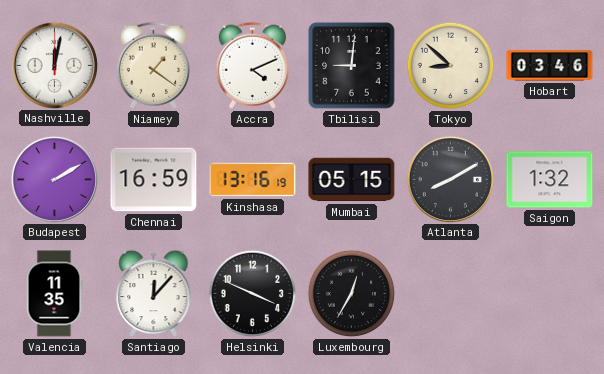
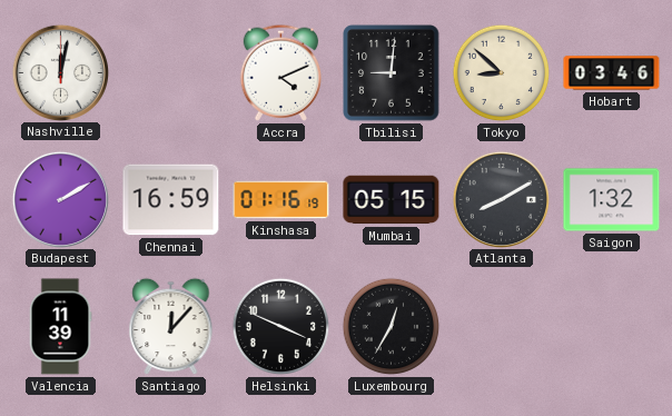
Niamey: 1:21 -> none (154, 65)
Kinshasa: 13:16 -> 01:16 (281, 200)
Valencia: 11:35 -> 11:39 (60, 327)
